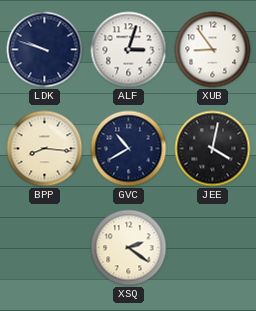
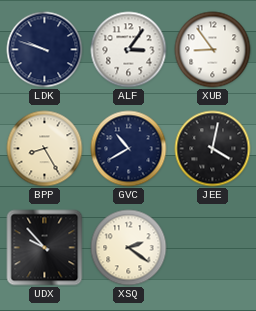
ALF: 3:03 -> 3:06 (129, 50)
BPP: 8:16 -> 8:25 (45, 149)
UDX: none -> 9:53 (45, 248)
